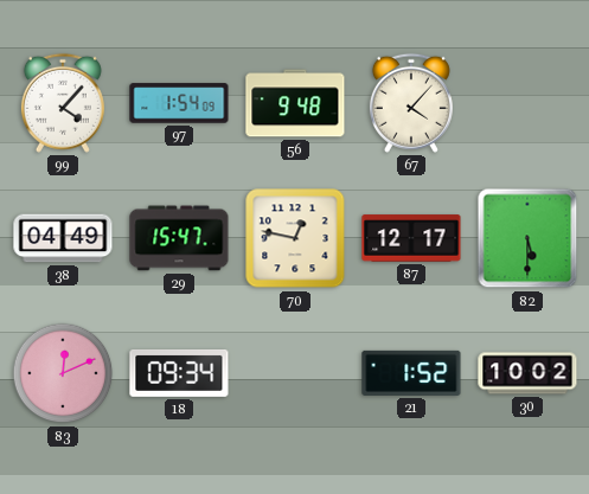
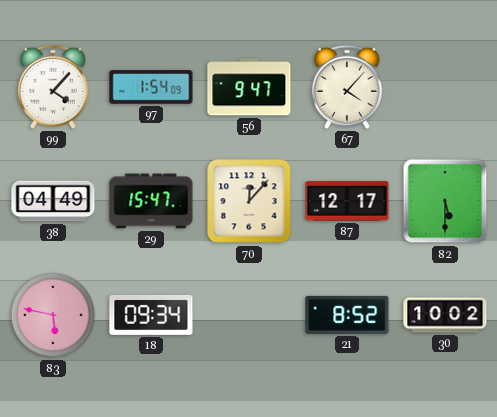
56: 9:48 -> 9:47 (249, 87)
70: 12:47 -> 12:07 (249, 201)
83: 12:11 -> 5:47 (53, 315)
21: 1:52 -> 8:52 (347, 315)
